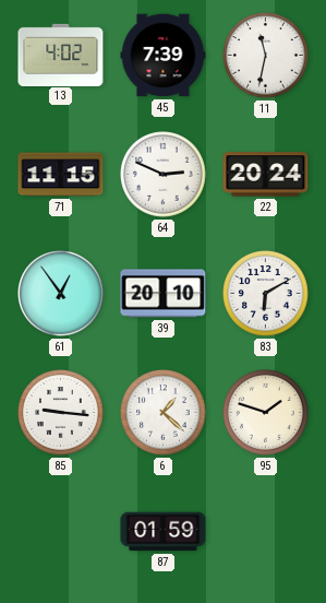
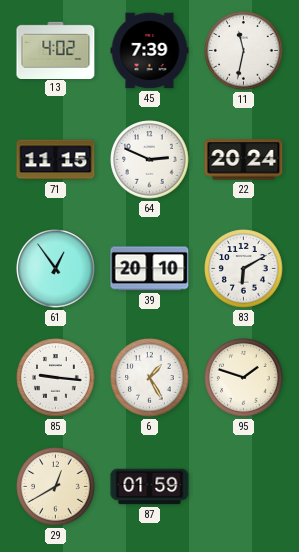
6: 1:22 -> 1:25 (150, 378)
29: none -> 12:40 (56, 487)
